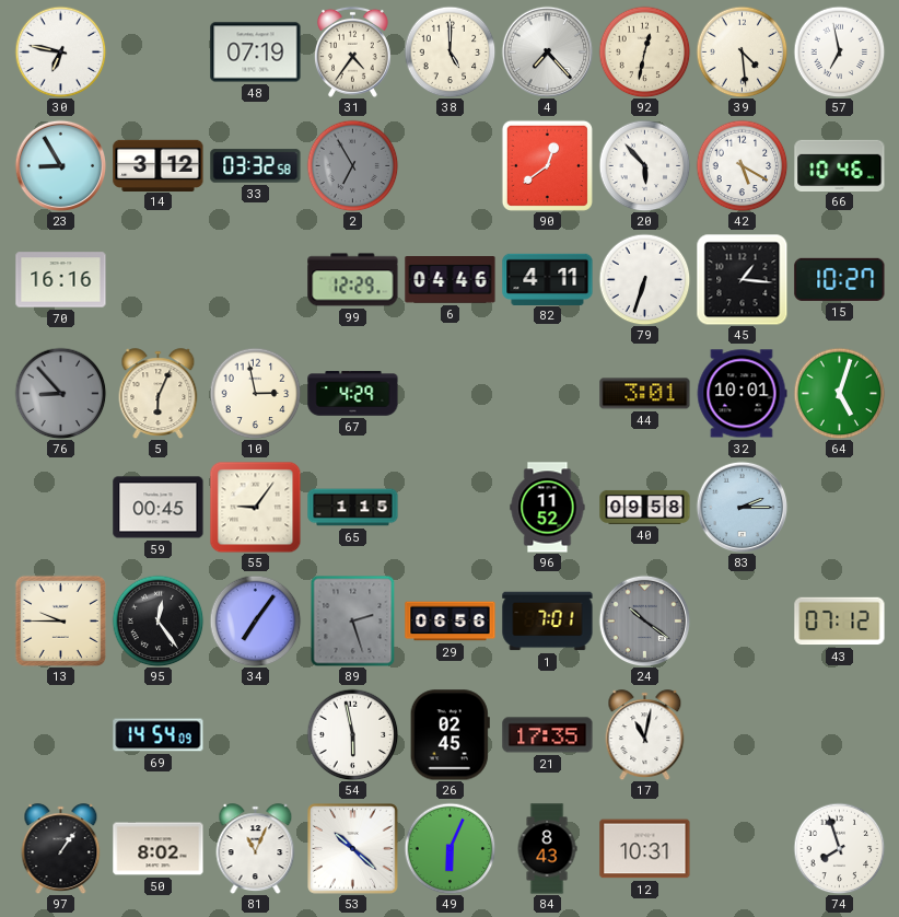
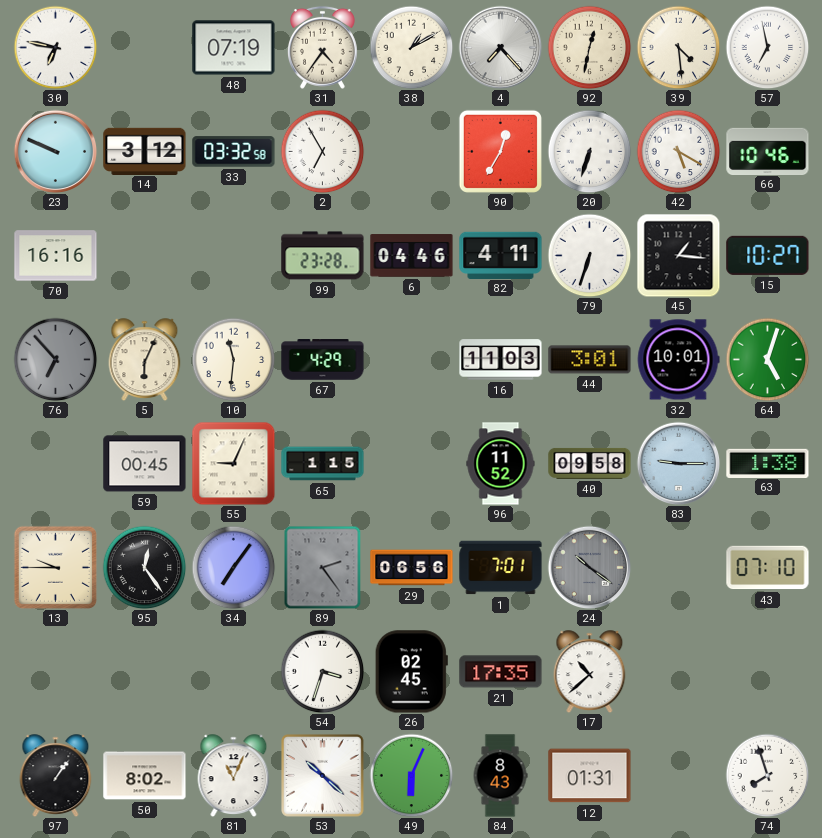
38: 5:00 -> 1:10 (411, 47)
23: 8:55 -> 9:49 (55, 151)
2 dial: grey -> white (322, 151)
90: 12:39 -> 12:35 (500, 151)
20: 5:53 -> 6:33 (589, 151)
99: 12:29 -> 23:28 (323, 256)
76: 8:53 -> 6:53 (55, 359)
10: 2:58 -> 11:31 (233, 359)
16: none -> 11:03 (501, 360)
55: 9:06 -> 9:04 (233, 463)
83: 2:15 -> 9:15 (678, 463)
63: none -> 1:38 (768, 463)
89: 2:27 -> 2:24 (323, 567)
43: 07:12 -> 07:10 (768, 568)
69: 14:54 -> none (159, 735)
54: 5:58 -> 3:33 (322, 671)
17: 11:02 -> 10:38 (590, 672)
12: 10:31 -> 01:31 (590, 776)
